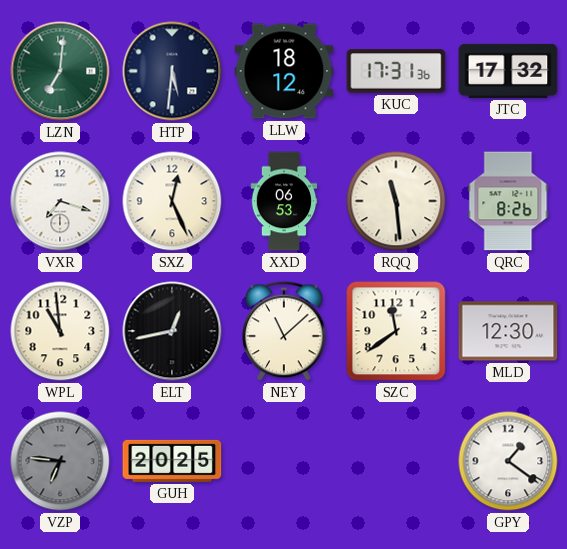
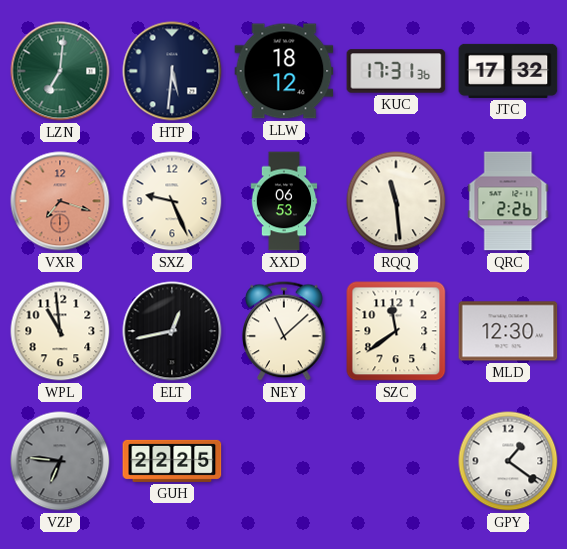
VXR dial: white -> salmon (60, 201)
SXZ: 12:26 -> 9:26 (172, 201)
QRC: 8:26 -> 2:26 (508, 201)
GUH: 20:25 -> 22:25 (172, 461)
